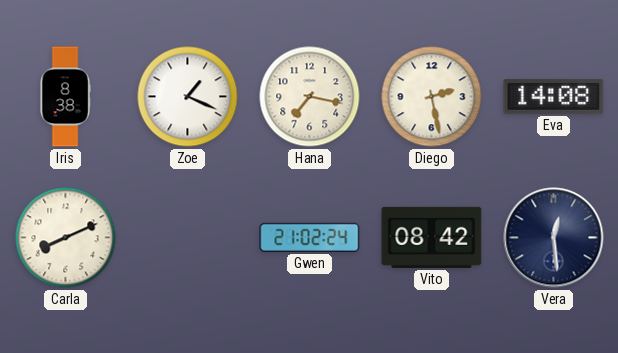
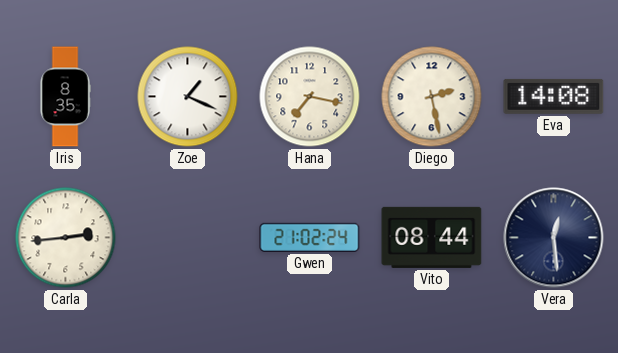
Iris: 8:38 -> 8:35 (65, 97)
Carla: 8:11 -> 2:44 (66, 238)
Vito: 08:42 -> 08:44 (432, 237)
